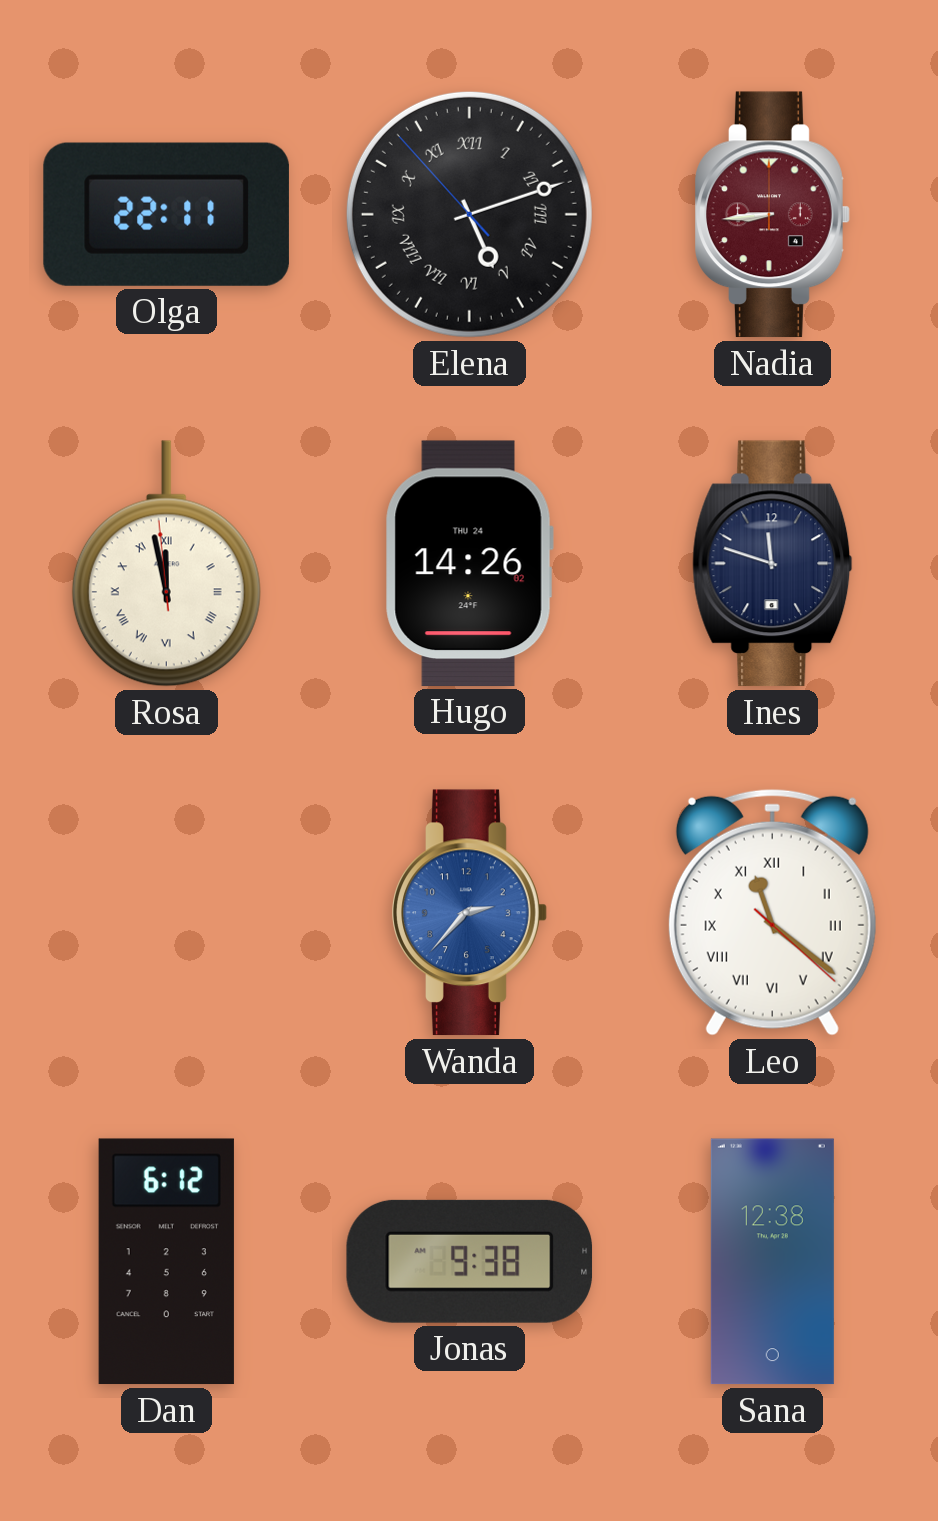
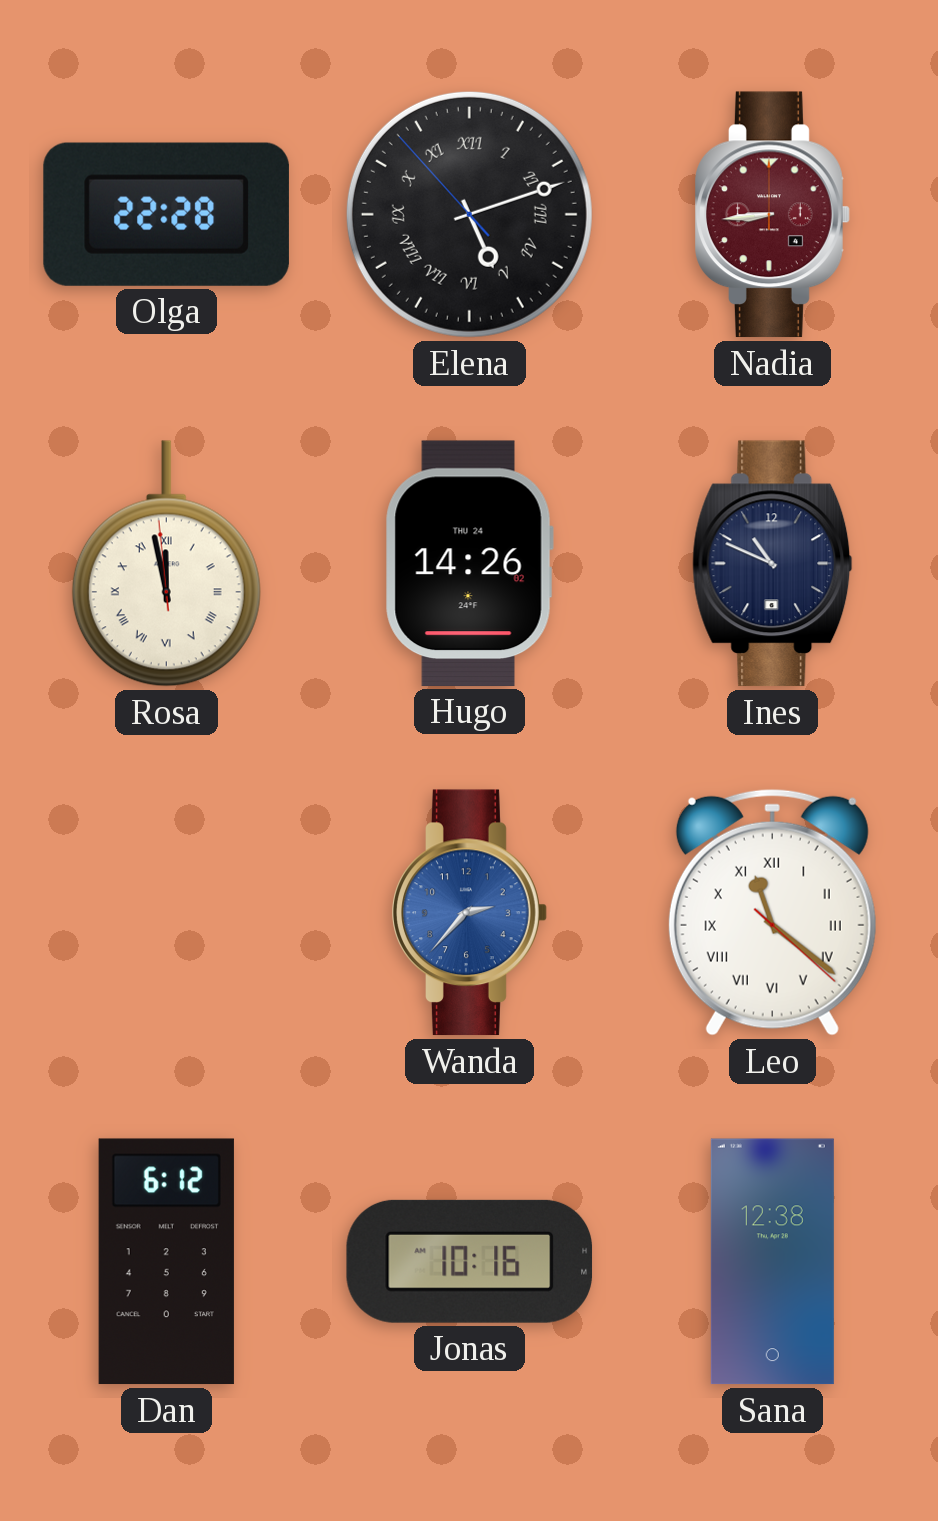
Olga: 22:11 -> 22:28 (166, 214)
Ines: 11:48 -> 10:49 (773, 564)
Jonas: 9:38 -> 10:16 (470, 1261)
